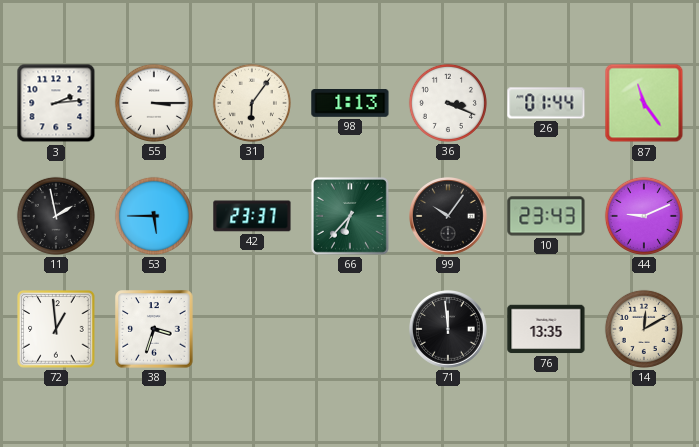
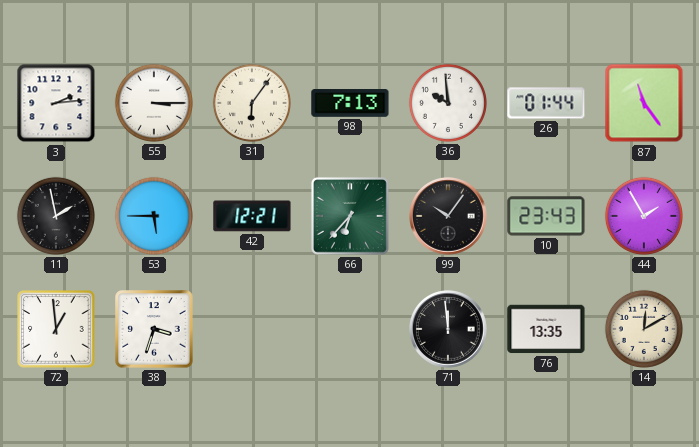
98: 1:13 -> 7:13 (350, 104)
36: 3:19 -> 9:59 (448, 103)
42: 23:37 -> 12:21 (252, 216)
44: 9:11 -> 1:55 (644, 216)
